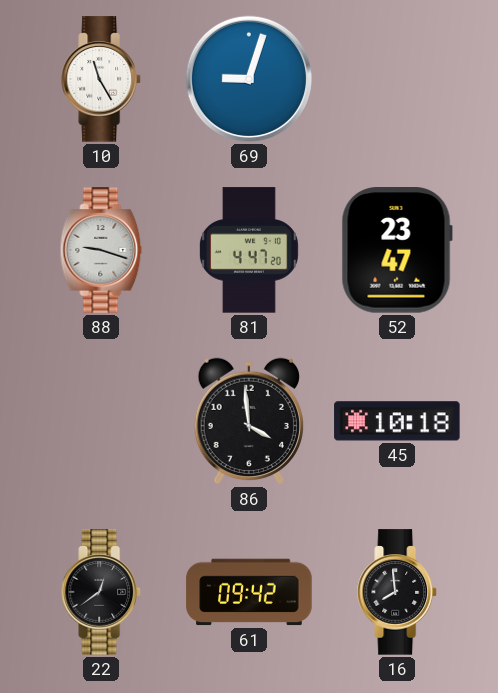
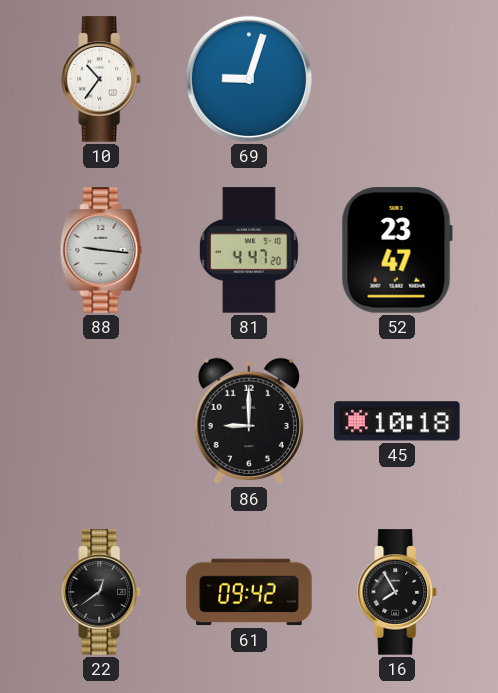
10: 11:25 -> 10:36 (101, 79)
88: 9:18 -> 9:16 (101, 250)
86: 3:59 -> 9:00 (248, 421)
16: 7:59 -> 7:55 (397, 592)
